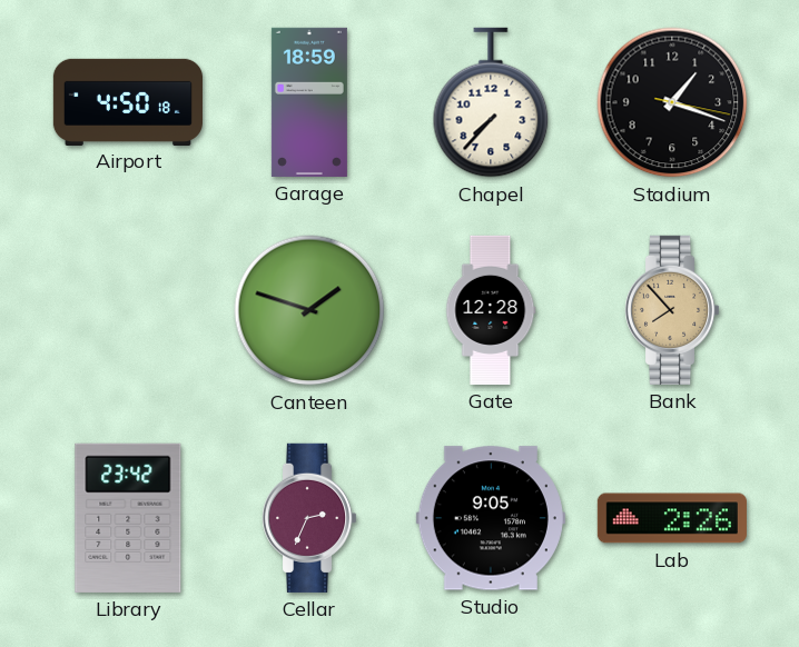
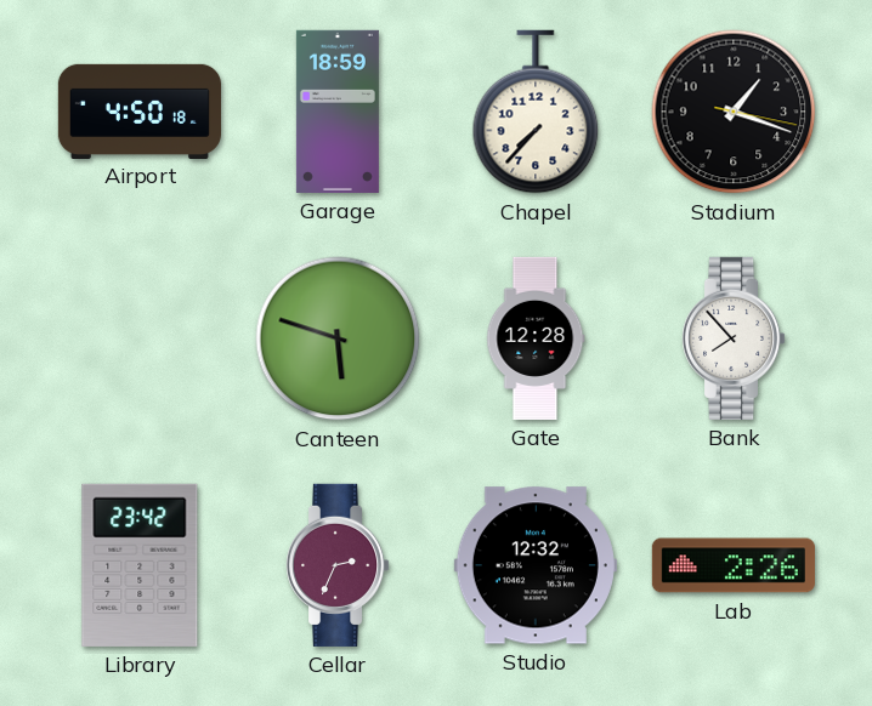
Canteen: 1:48 -> 5:48 (338, 338)
Bank dial: champagne -> white (735, 338)
Studio: 9:05 -> 12:32 (536, 565)
